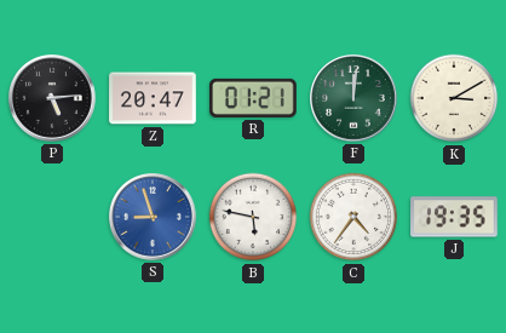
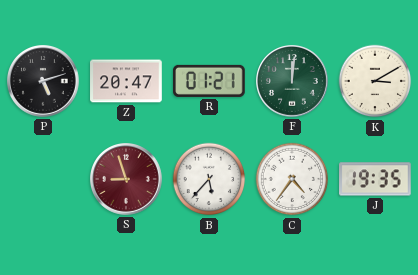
P: 5:14 -> 5:12 (44, 82)
S dial: blue -> burgundy (127, 180)
B: 5:47 -> 5:37 (209, 179)
